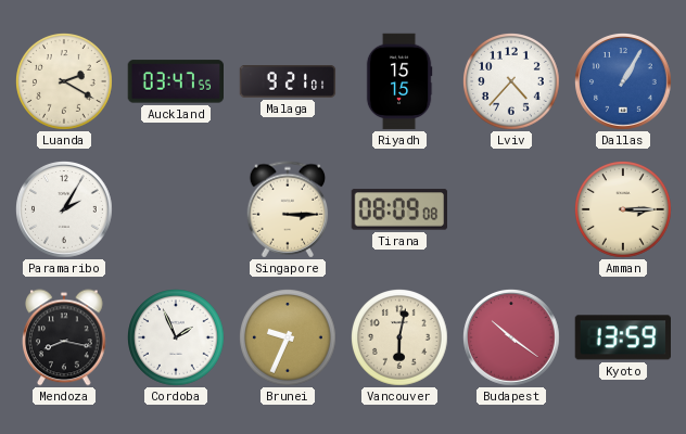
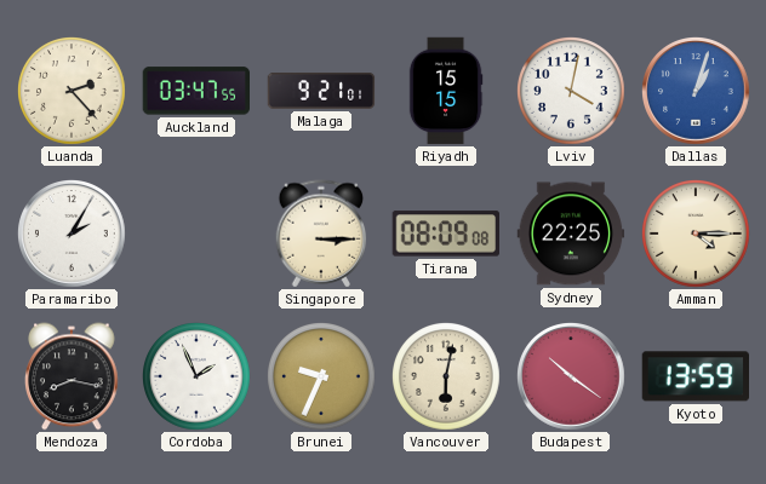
Luanda: 2:20 -> 2:23 (73, 92)
Lviv: 4:37 -> 4:02 (572, 92)
Dallas: 1:05 -> 1:03 (697, 92)
Sydney: none -> 22:25 (571, 234)
Amman: 3:15 -> 4:15 (697, 235)
